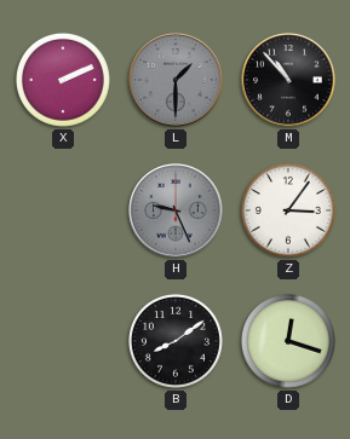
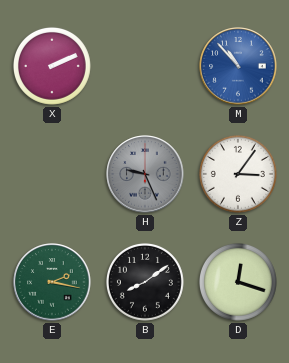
L: 1:30 -> none (176, 80)
M dial: black -> blue (238, 66)
E: none -> 2:17 (52, 282)
